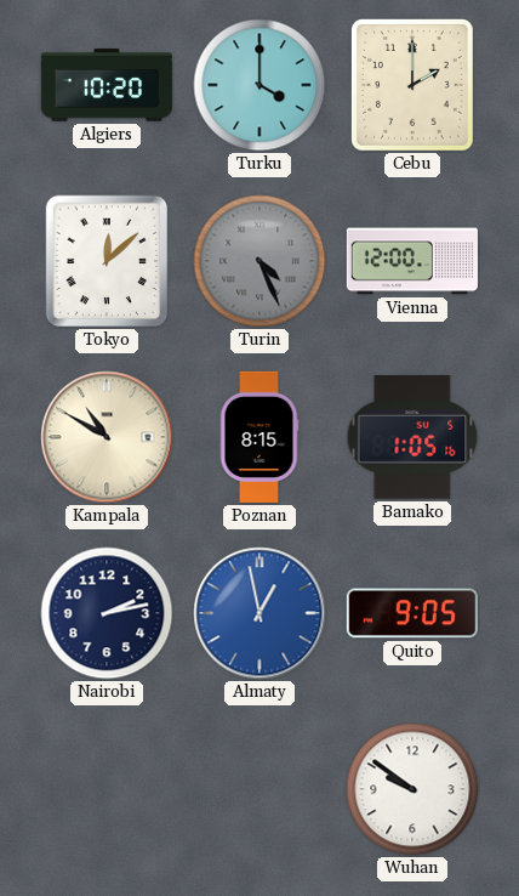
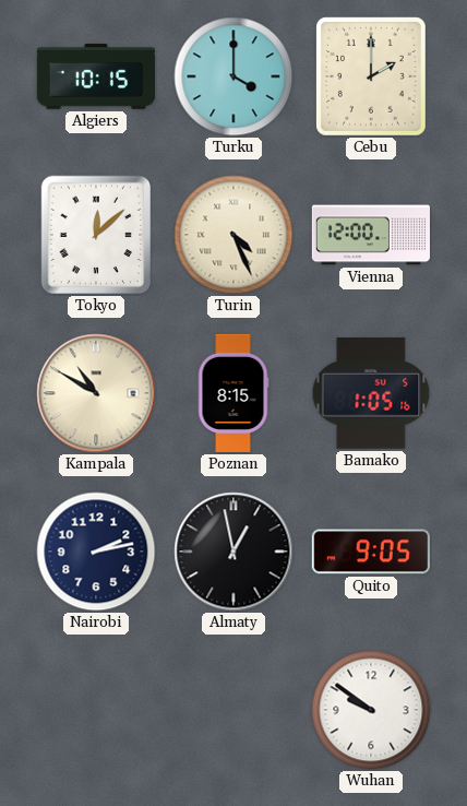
Algiers: 10:20 -> 10:15 (96, 76)
Turin dial: grey -> cream (234, 235)
Almaty dial: blue -> black (234, 552)
